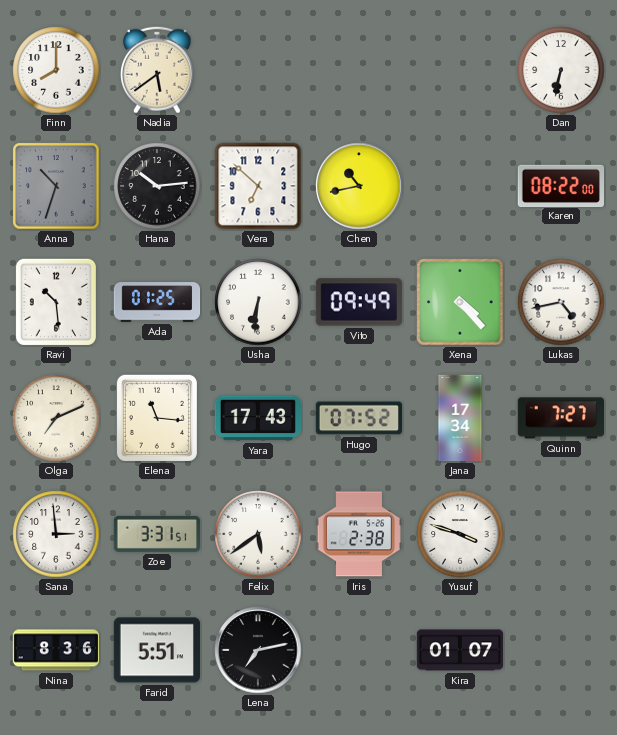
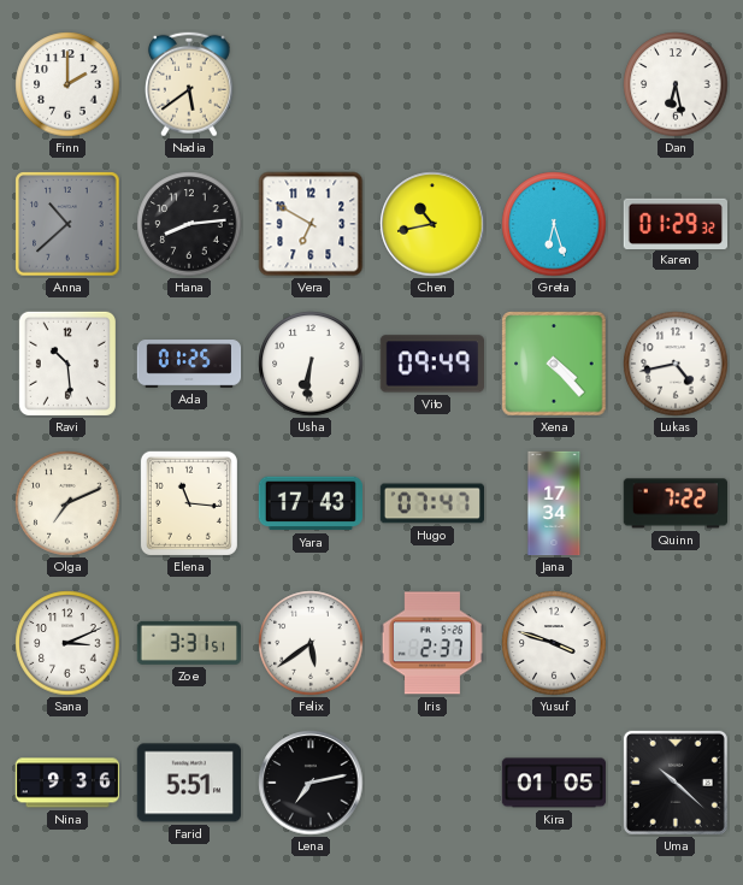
Finn: 8:00 -> 2:00 (67, 84)
Dan: 6:32 -> 6:28 (676, 84)
Anna: 10:33 -> 10:38 (67, 224)
Hana: 10:14 -> 8:14 (189, 224)
Vera: 6:52 -> 6:50 (311, 224)
Greta: none -> 6:27 (554, 224)
Karen: 08:22 -> 01:29 (674, 223)
Hugo: 07:52 -> 07:47 (432, 503)
Quinn: 7:27 -> 7:22 (674, 503)
Sana: 2:59 -> 3:11 (67, 643)
Iris: 2:38 -> 2:37 (431, 643)
Nina: 8:36 -> 9:36 (66, 783)
Kira: 01:07 -> 01:05 (554, 783)
Uma: none -> 10:22 (676, 783)
